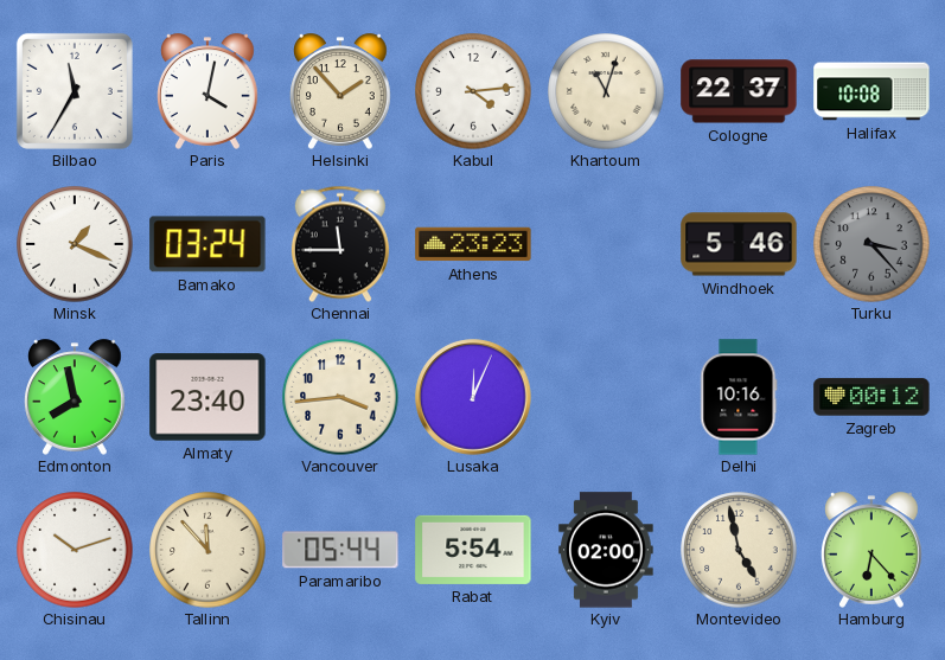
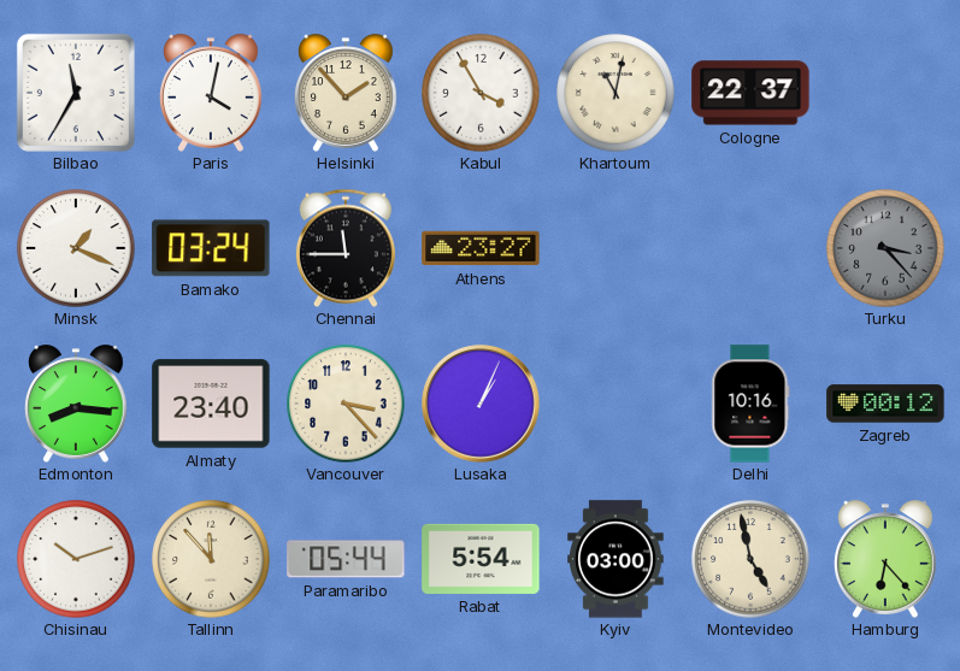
Kabul: 4:14 -> 3:55 (481, 93)
Khartoum: 11:03 -> 11:02 (616, 93)
Halifax: 10:08 -> none (871, 91)
Athens: 23:23 -> 23:27 (481, 248)
Windhoek: 5:46 -> none (739, 244)
Edmonton: 7:58 -> 8:16 (77, 404)
Vancouver: 3:44 -> 3:23 (346, 404)
Lusaka: 12:04 -> 1:04 (481, 404)
Kyiv: 02:00 -> 03:00 (616, 559)
